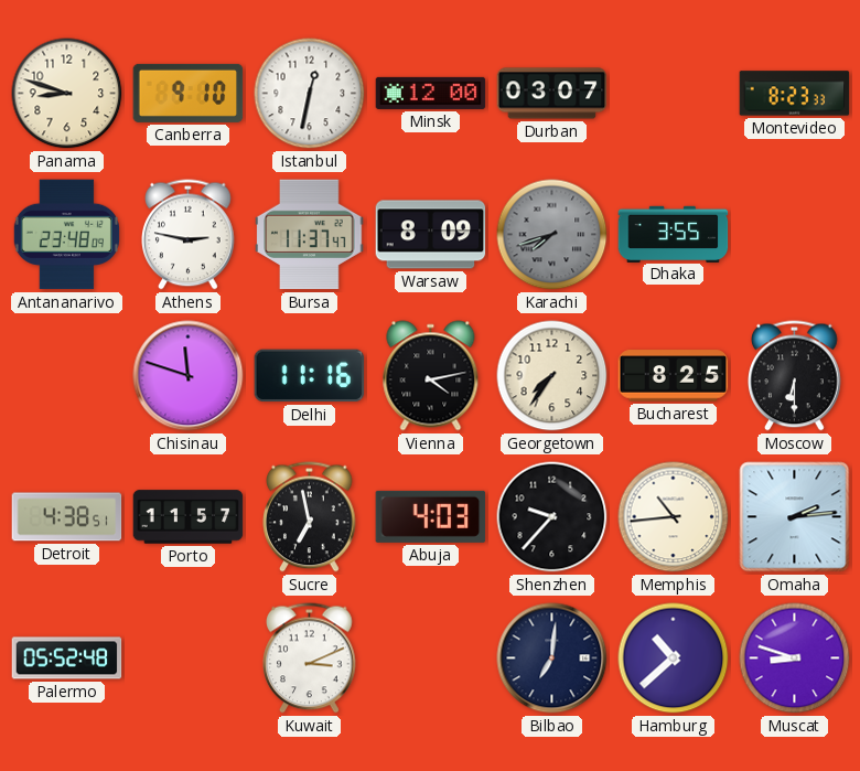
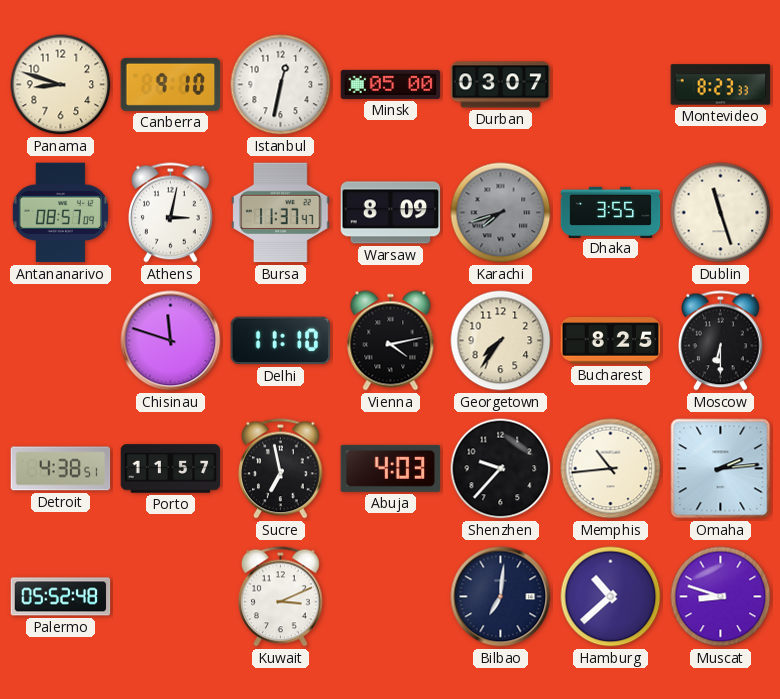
Minsk: 12:00 -> 05:00 (391, 84)
Antananarivo: 23:48 -> 08:57 (60, 213)
Athens: 2:47 -> 3:02 (171, 213)
Dublin: none -> 11:27 (721, 213)
Delhi: 11:16 -> 11:10 (281, 341)
